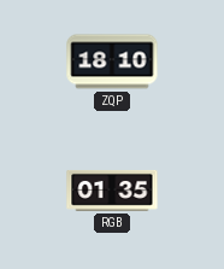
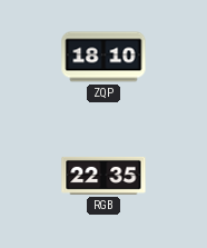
RGB: 01:35 -> 22:35 (103, 176)
